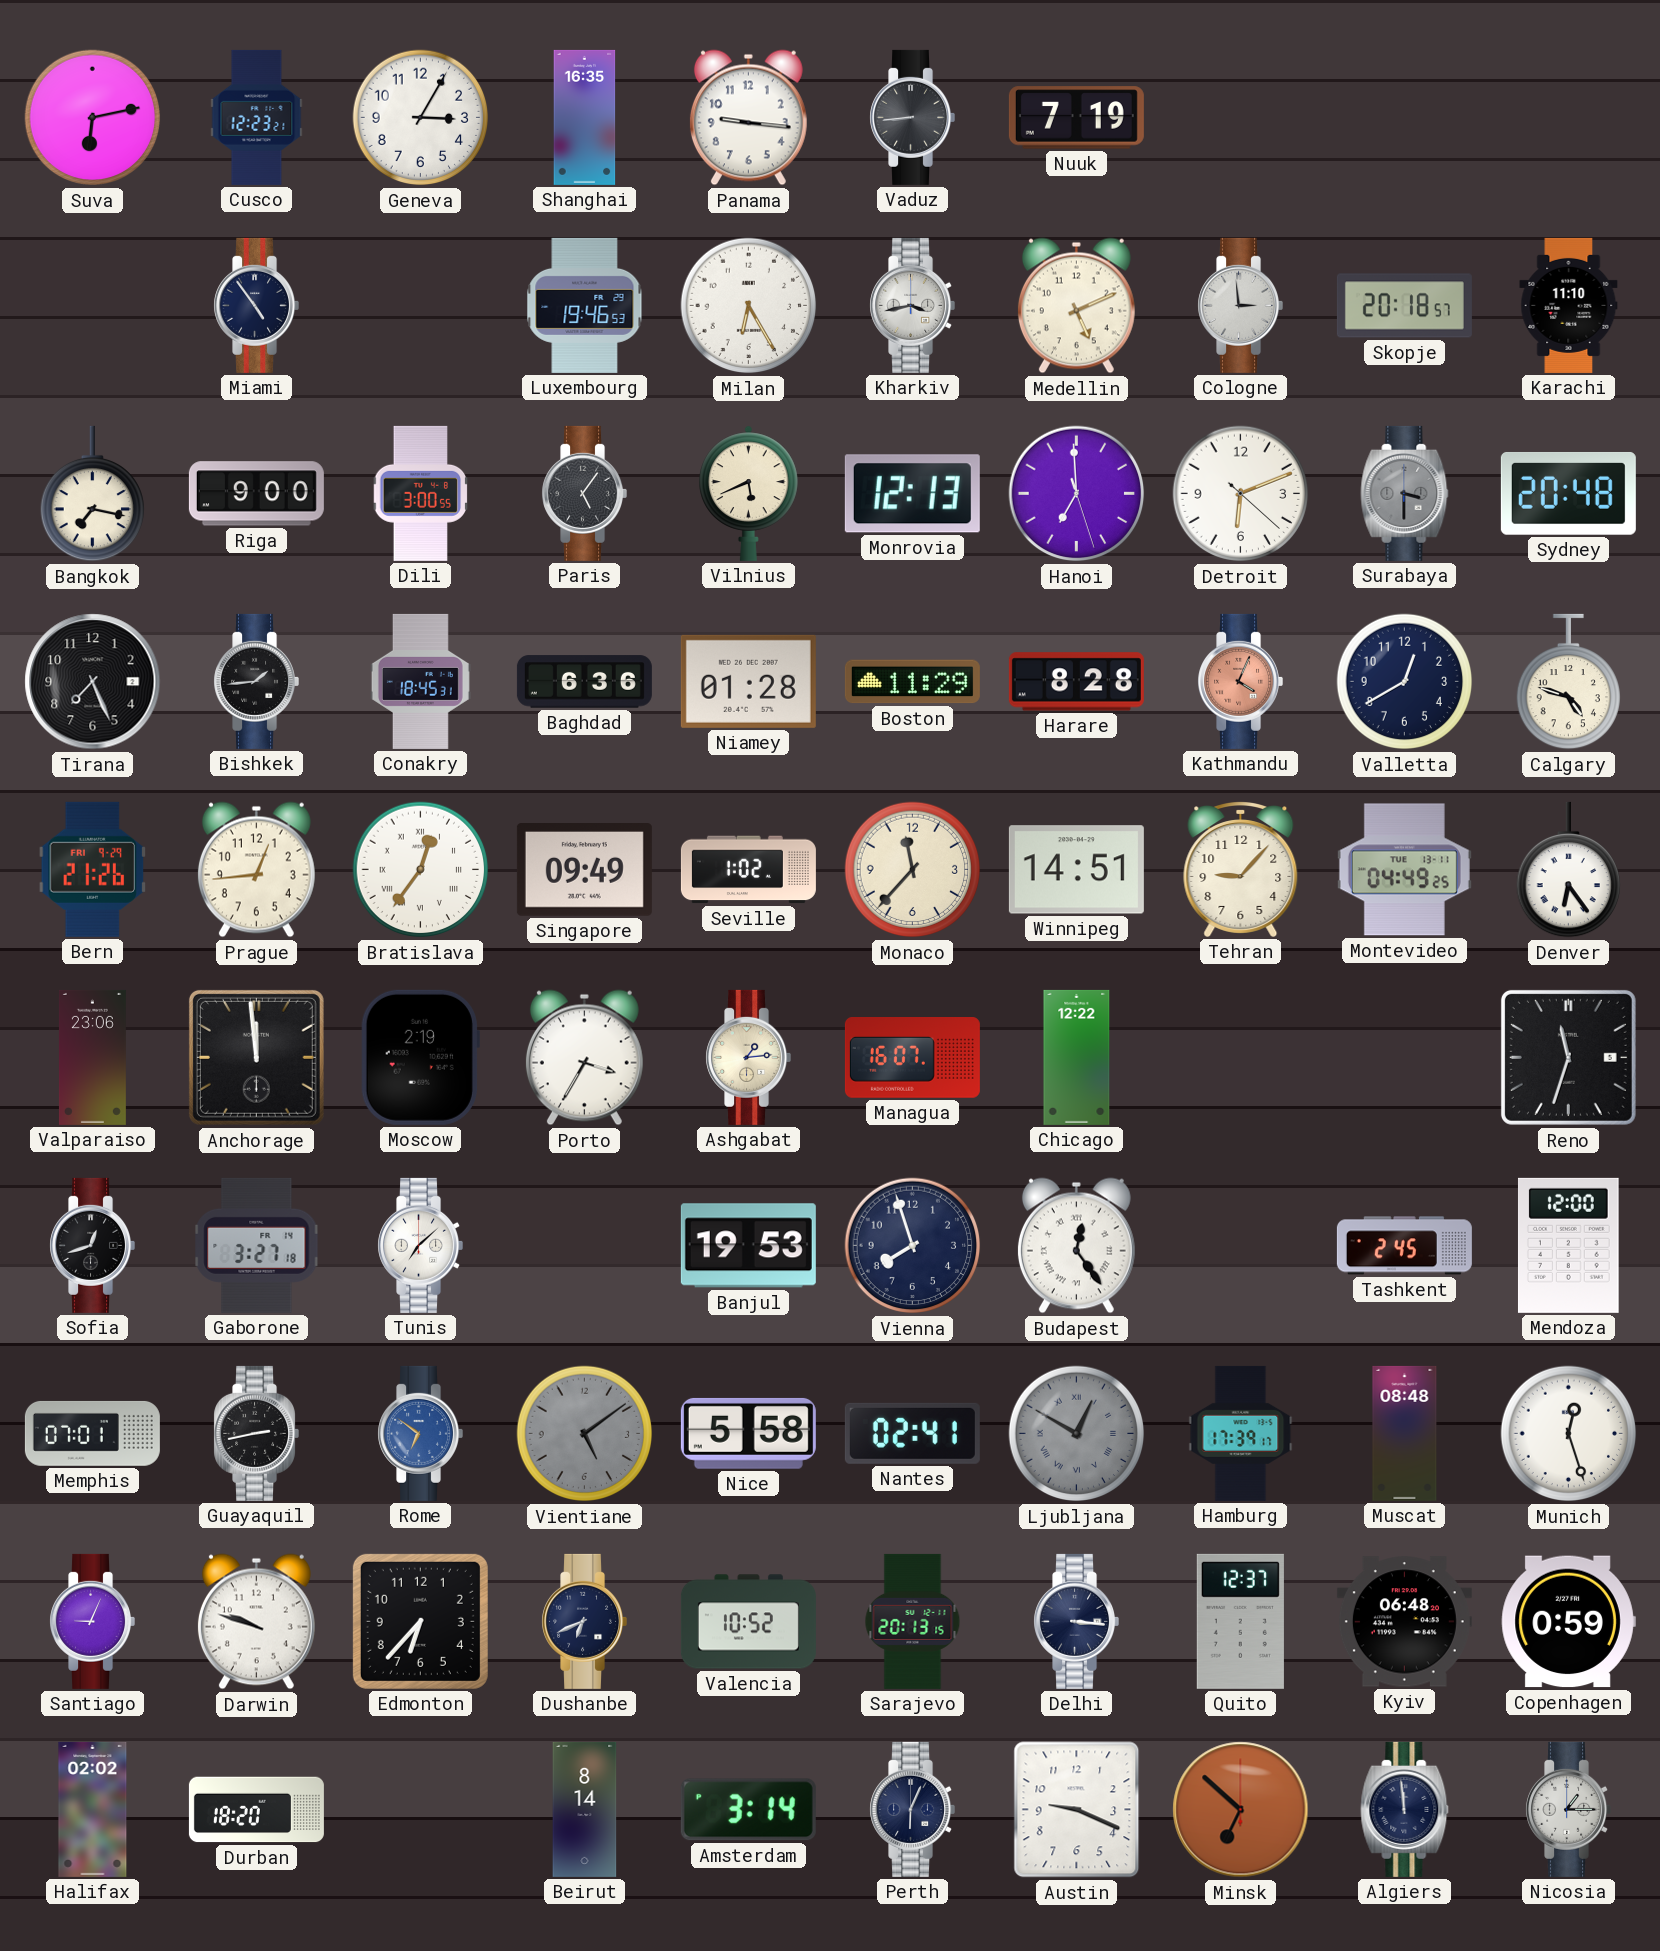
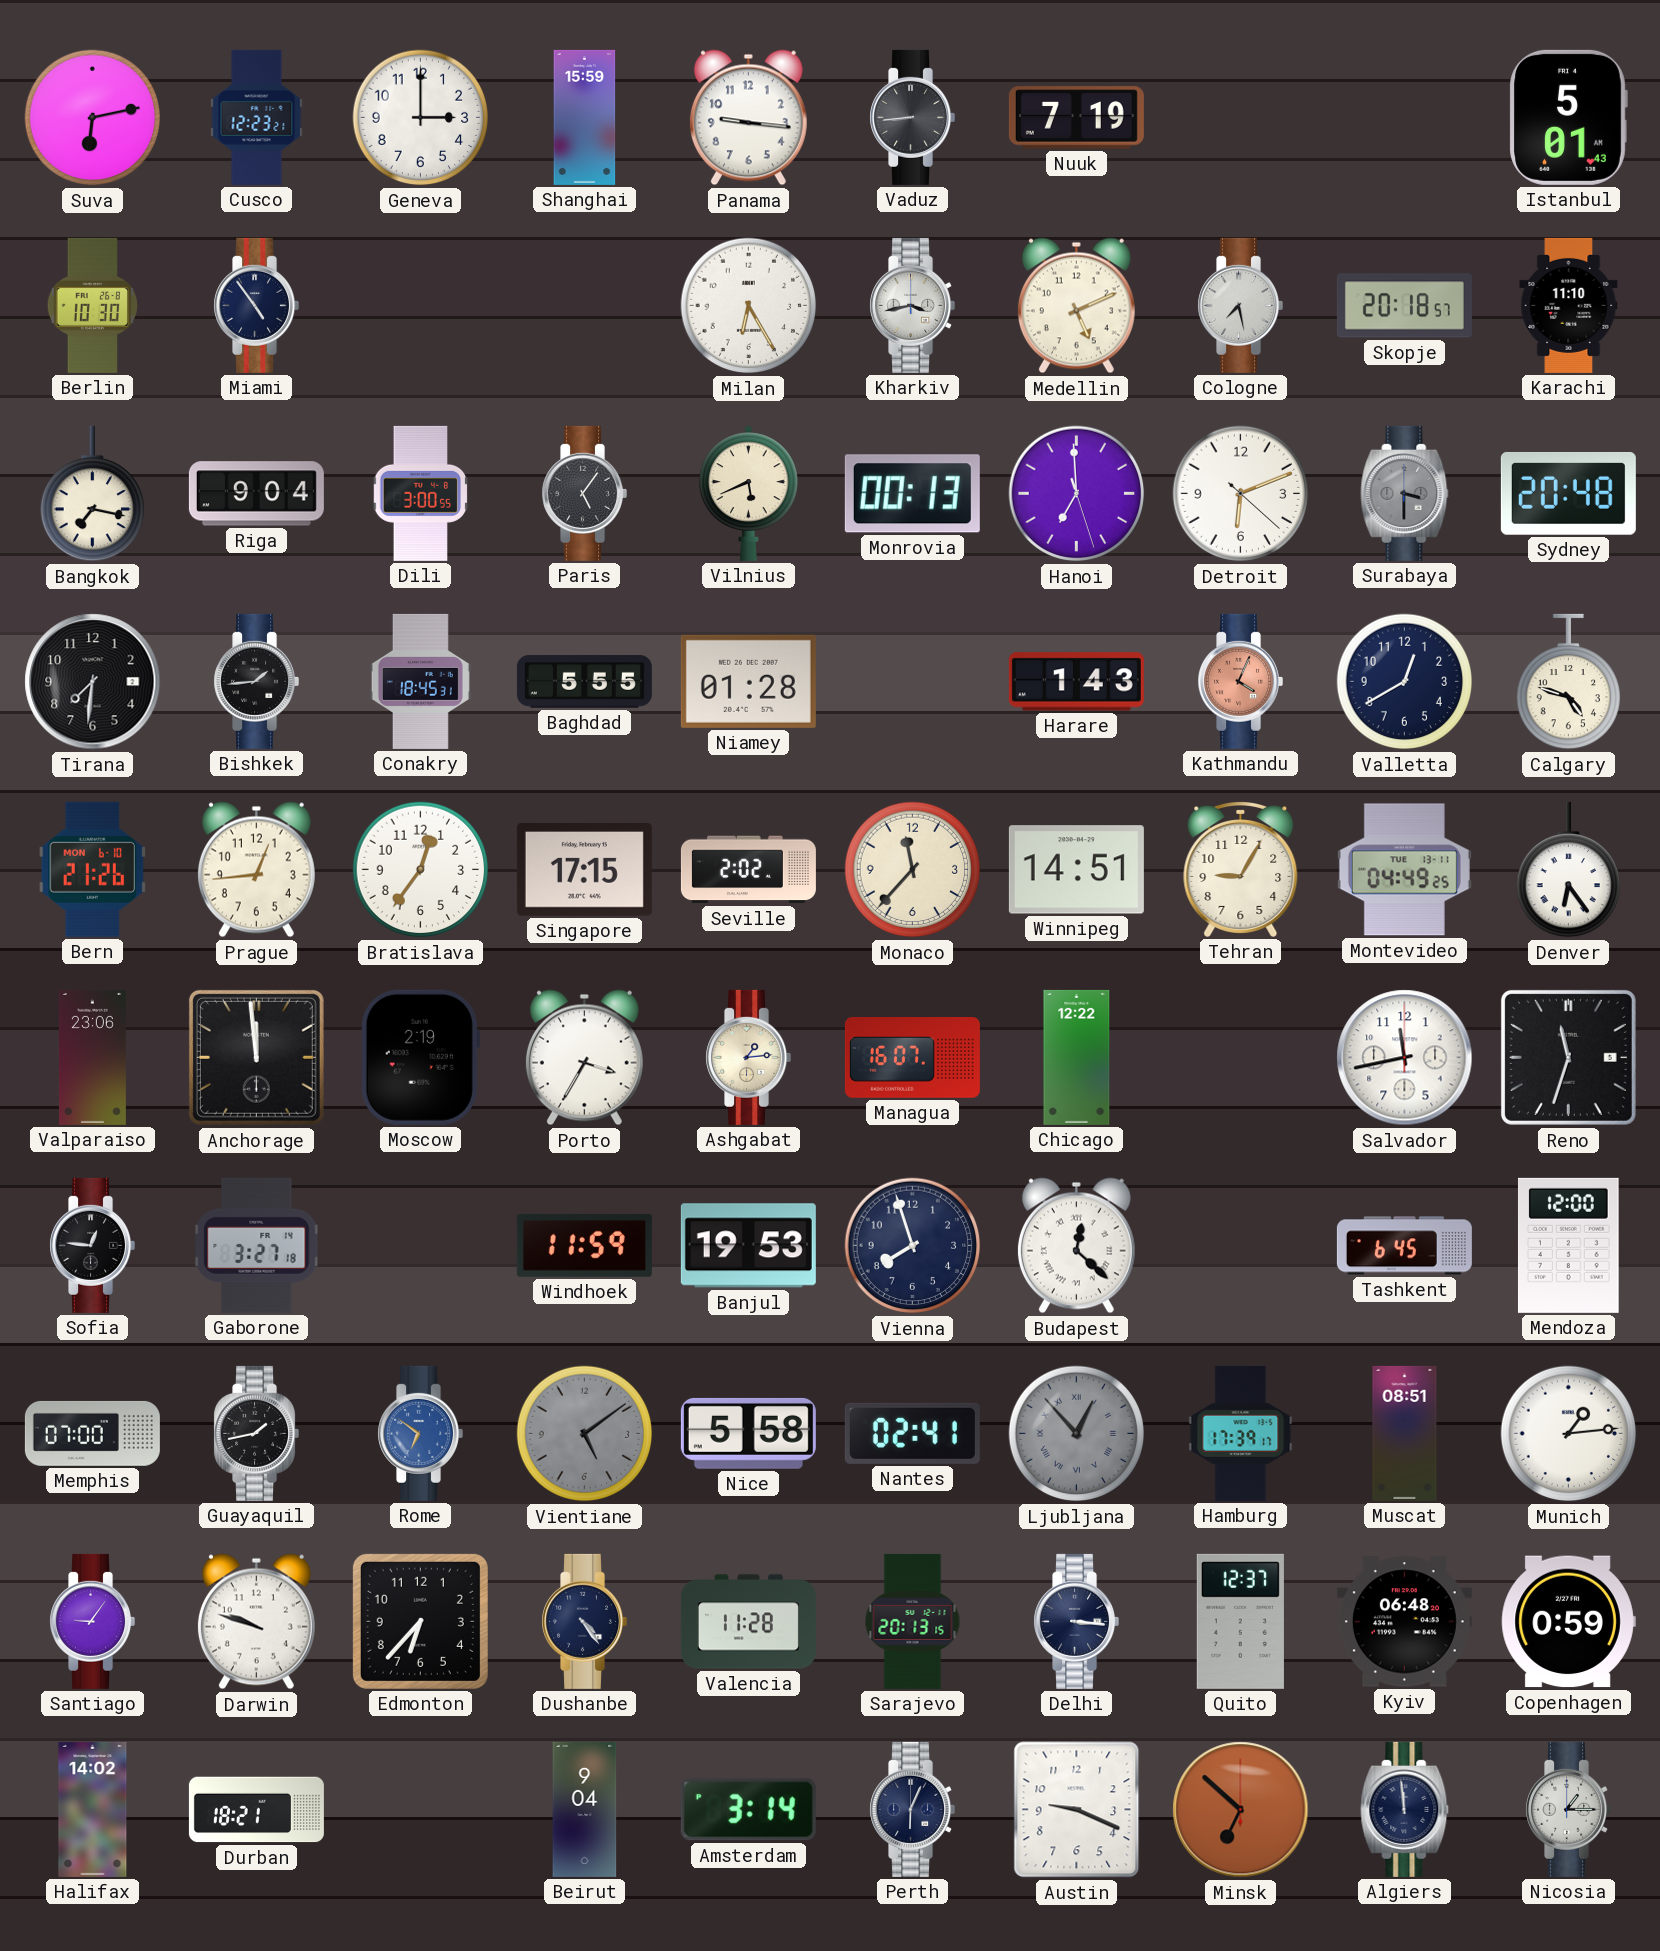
Geneva: 3:05 -> 3:00 (421, 118)
Shanghai: 16:35 -> 15:59 (585, 117)
Istanbul: none -> 5:01 (1568, 117)
Berlin: none -> 10:30 (92, 305)
Luxembourg: 19:46 -> none (585, 305)
Cologne: 2:59 -> 7:28 (1240, 305)
Riga: 9:00 -> 9:04 (256, 494)
Monrovia: 12:13 -> 00:13 (912, 494)
Tirana: 7:26 -> 7:31 (93, 682)
Baghdad: 6:36 -> 5:55 (584, 682)
Boston: 11:29 -> none (912, 682)
Harare: 8:28 -> 1:43 (1076, 682)
Bern date: FRI 9-29 -> MON 6-10 (93, 869)
Bratislava numerals: Roman -> Arabic (421, 870)
Singapore: 09:49 -> 17:15 (584, 870)
Seville: 1:02 -> 2:02 (748, 870)
Tehran: 9:07 -> 9:05 (1241, 870)
Salvador: none -> 11:43 (1405, 1058)
Sofia: 12:42 -> 12:46 (92, 1245)
Tunis: 7:08 -> none (420, 1245)
Windhoek: none -> 11:59 (584, 1245)
Budapest: 12:24 -> 12:22 (1076, 1246)
Tashkent: 2:45 -> 6:45 (1404, 1246)
Memphis: 07:01 -> 07:00 (92, 1433)
Guayaquil: 2:43 -> 1:43 (256, 1433)
Ljubljana: 12:50 -> 12:53 (1077, 1434)
Muscat: 08:48 -> 08:51 (1405, 1433)
Munich: 12:27 -> 1:14 (1569, 1434)
Santiago: 9:04 -> 9:06 (92, 1621)
Dushanbe: 6:41 -> 4:24 (584, 1621)
Valencia: 10:52 -> 11:28 (748, 1622)
Halifax: 02:02 -> 14:02 (93, 1809)
Durban: 18:20 -> 18:21 (256, 1810)
Beirut: 8:14 -> 9:04 (585, 1809)
